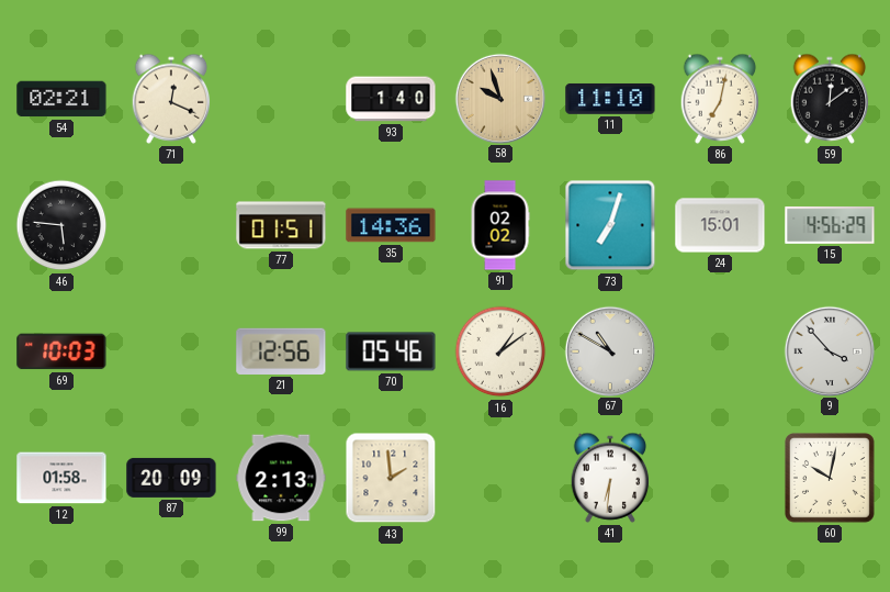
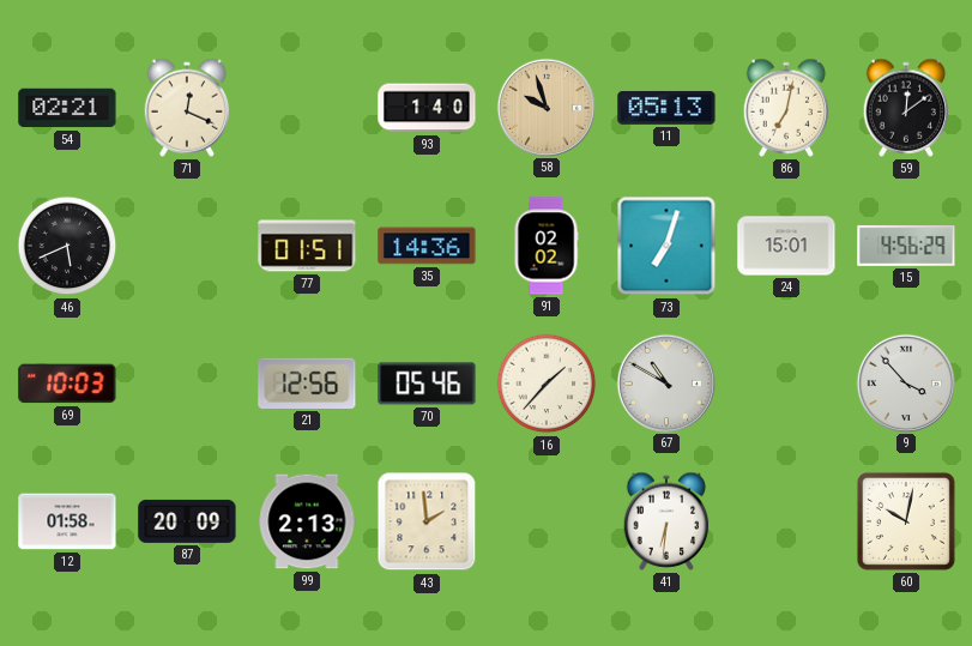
11: 11:10 -> 05:13 (666, 108)
46: 5:46 -> 5:41 (67, 246)
16: 1:09 -> 1:37 (547, 384)
